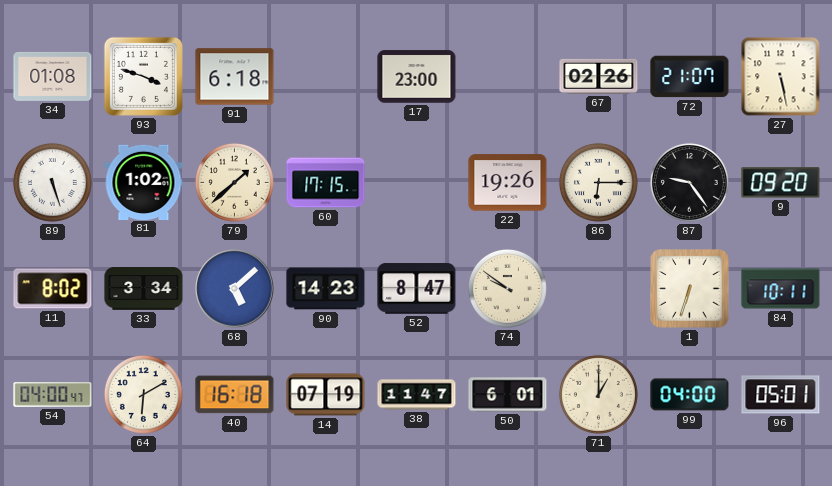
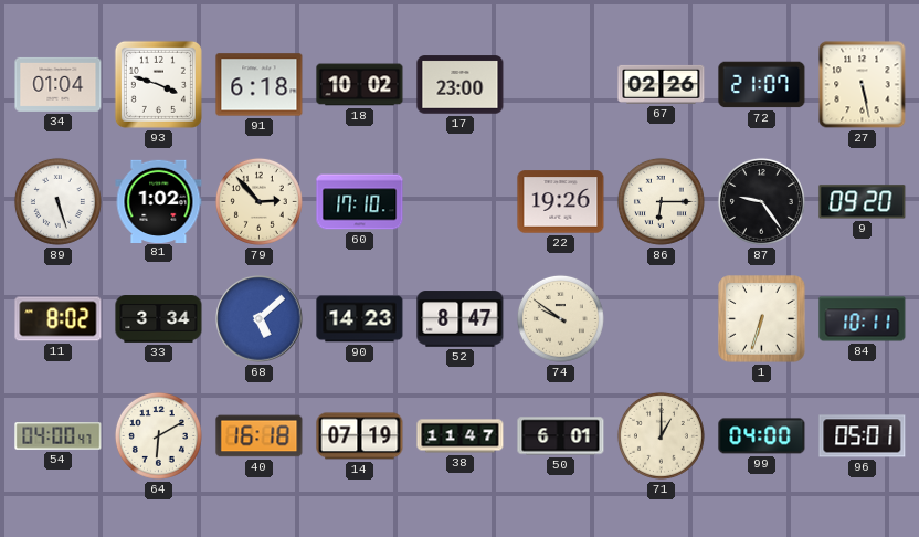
34: 01:08 -> 01:04 (59, 84)
18: none -> 10:02 (360, 85)
79: 1:38 -> 2:53 (258, 201)
60: 17:15 -> 17:10 (360, 202)
